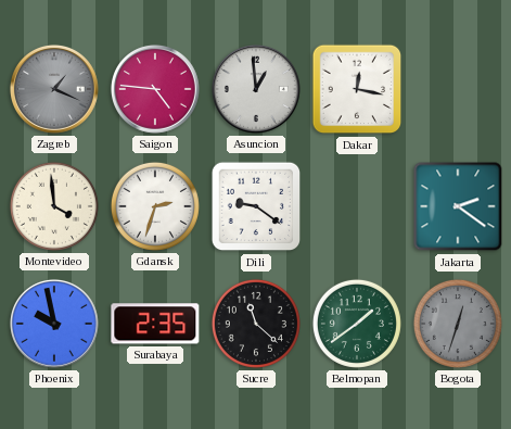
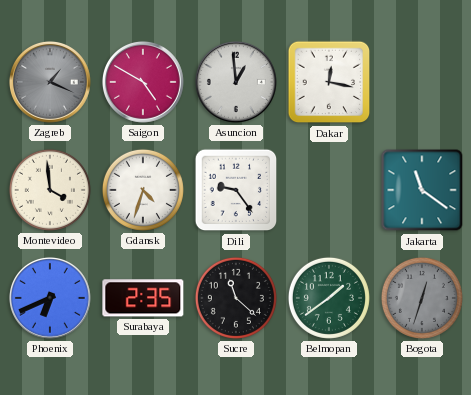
Saigon: 4:46 -> 4:50 (143, 82)
Gdansk: 2:33 -> 4:33 (143, 190)
Dili: 9:21 -> 9:24 (236, 190)
Jakarta: 2:21 -> 11:21 (422, 190)
Phoenix: 9:58 -> 6:41 (50, 298)
